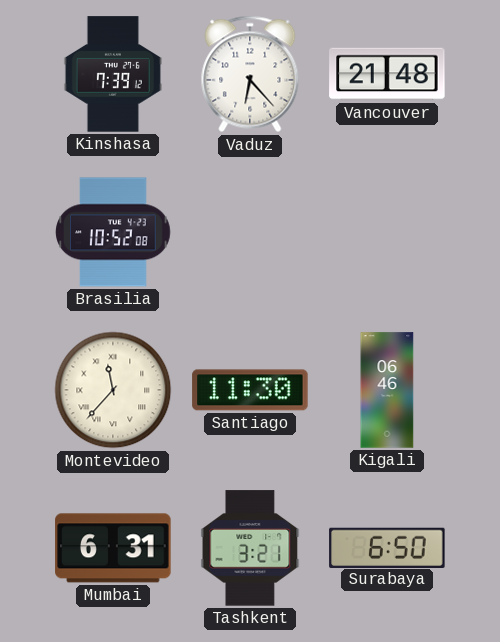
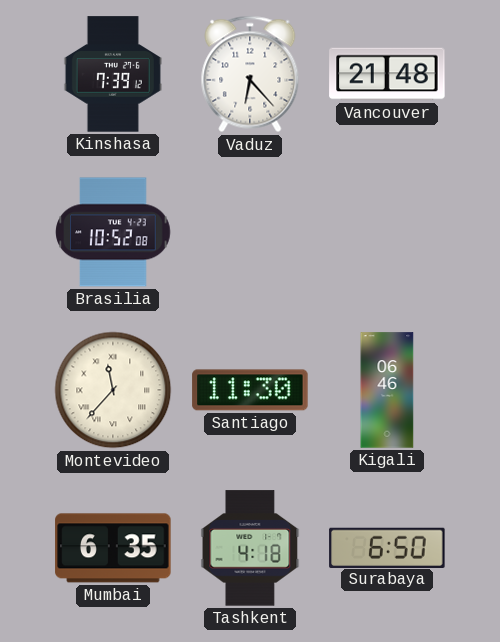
Mumbai: 6:31 -> 6:35 (113, 548)
Tashkent: 3:21 -> 4:18 (250, 548)
